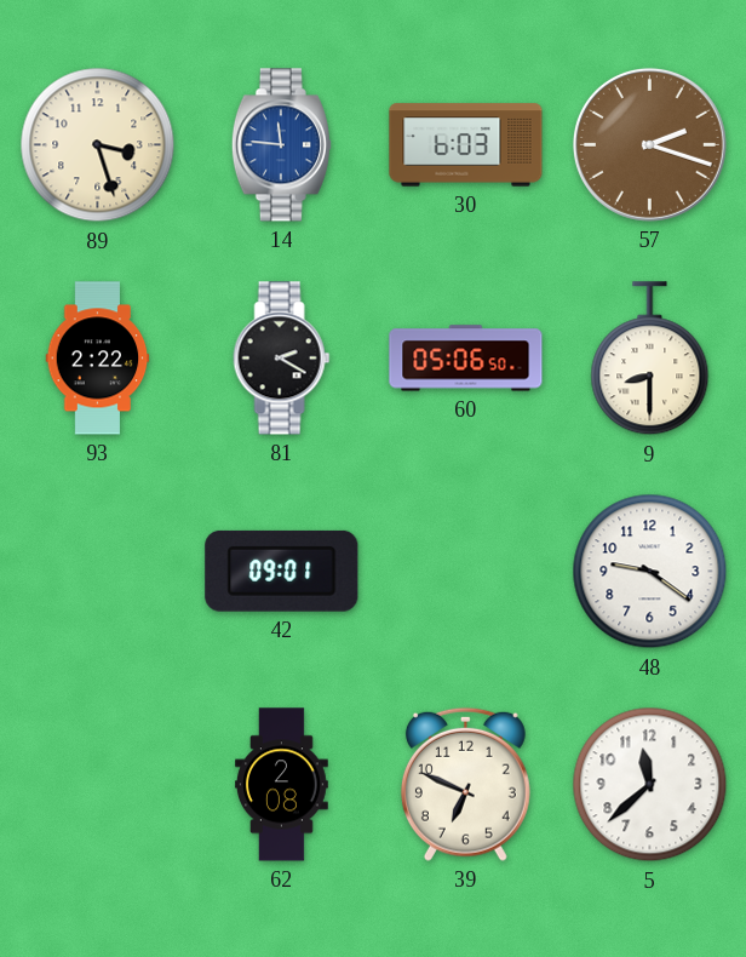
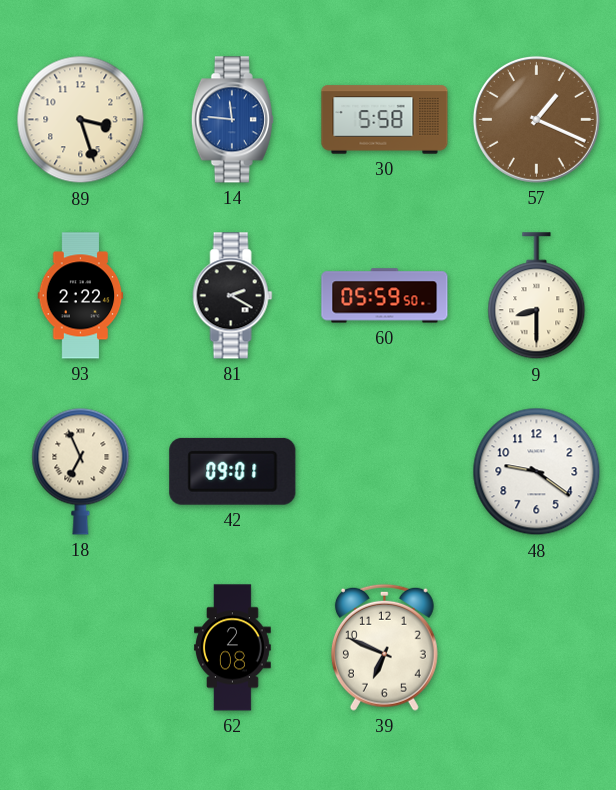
30: 6:03 -> 5:58 (385, 120)
57: 2:18 -> 1:19 (536, 119)
60: 05:06 -> 05:59 (385, 296)
18: none -> 6:56 (81, 471)
5: 11:38 -> none (650, 785)
